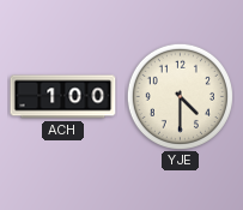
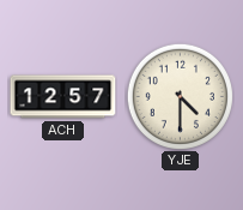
ACH: 1:00 -> 12:57 (63, 97)
